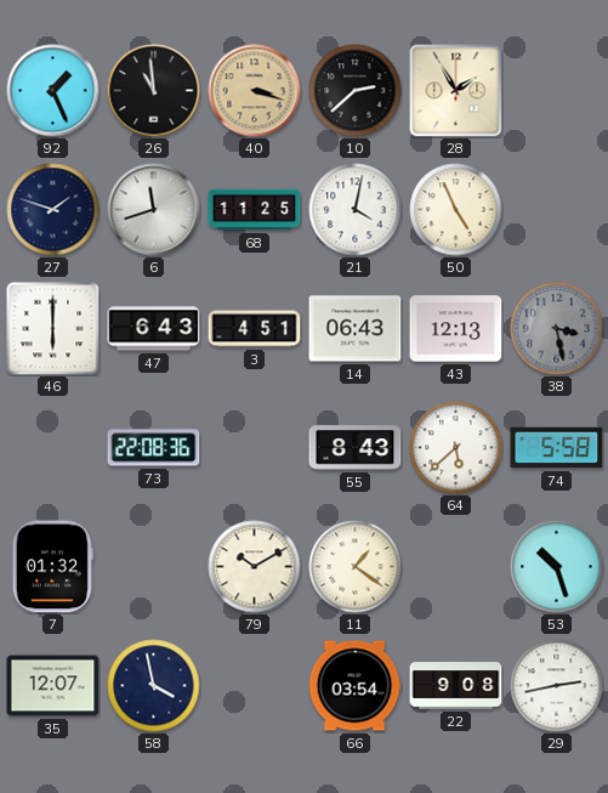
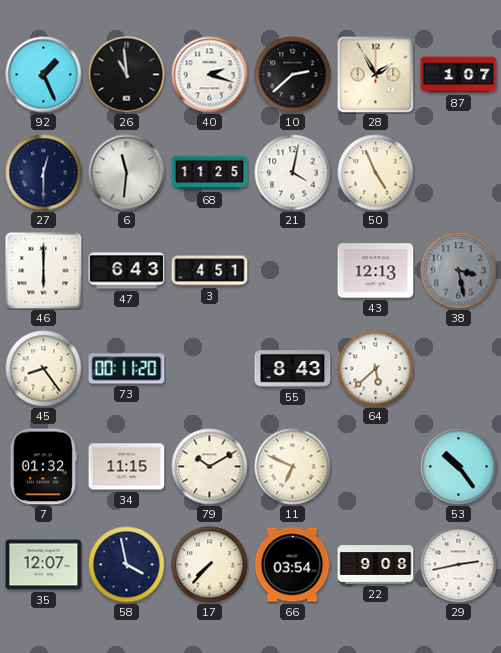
40: 3:18 -> 2:18 (210, 75)
40 dial: champagne -> white (210, 75)
87: none -> 1:07 (459, 75)
27: 1:48 -> 12:30 (44, 173)
6: 11:42 -> 11:31 (127, 173)
14: 06:43 -> none (356, 329)
45: none -> 8:24 (44, 369)
73: 22:08 -> 00:11 (127, 369)
74: 5:58 -> none (557, 448)
34: none -> 11:15 (127, 467)
11: 1:21 -> 6:49 (293, 467)
53: 10:27 -> 10:24 (459, 467)
17: none -> 7:37 (210, 565)
